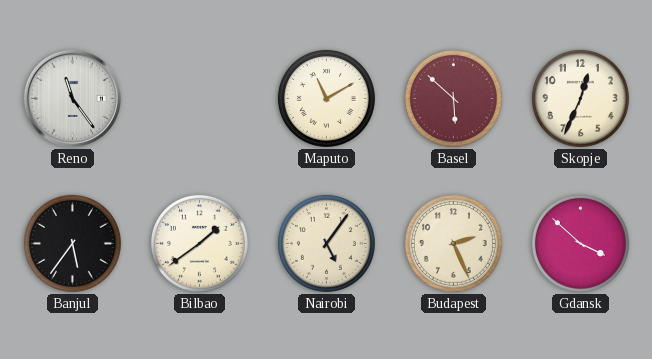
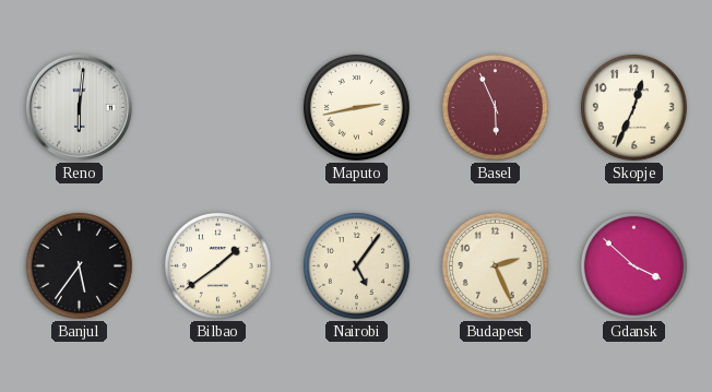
Reno: 11:24 -> 6:01 (79, 107)
Maputo: 11:10 -> 2:43 (356, 107)
Basel: 5:52 -> 5:56 (495, 107)
